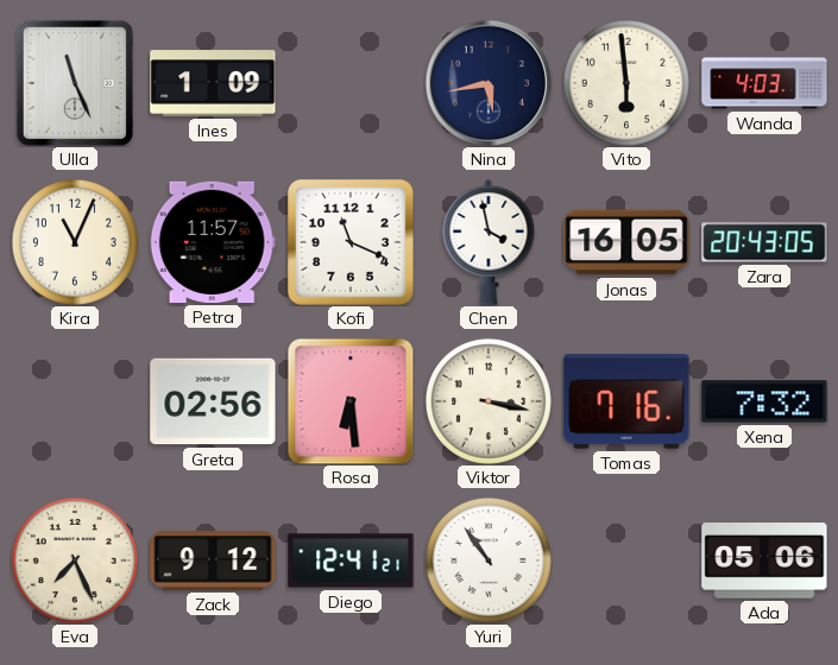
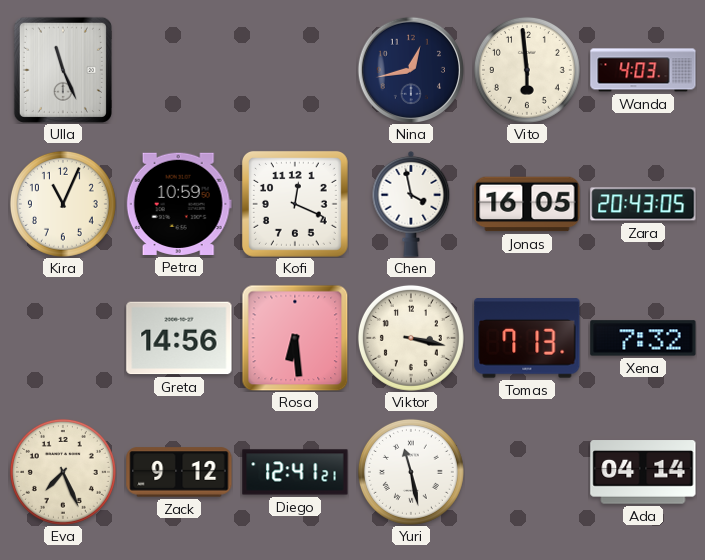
Ines: 1:09 -> none (213, 83)
Nina: 5:43 -> 12:43 (410, 69)
Petra: 11:57 -> 10:59 (179, 204)
Kofi: 11:19 -> 12:19 (295, 204)
Greta: 02:56 -> 14:56 (179, 338)
Tomas: 7:16 -> 7:13 (527, 338)
Yuri: 10:54 -> 11:28 (411, 472)
Ada: 05:06 -> 04:14 (643, 472)
